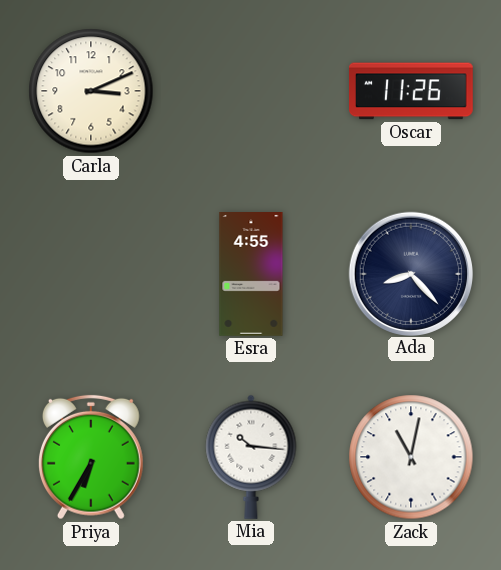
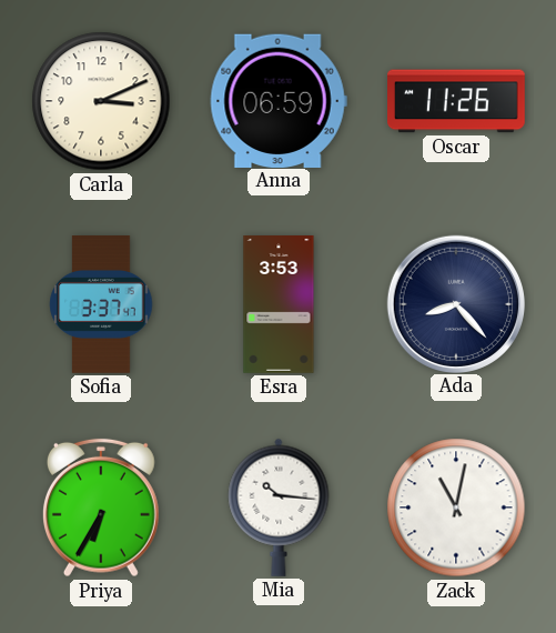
Anna: none -> 06:59 (279, 100)
Sofia: none -> 3:37 (101, 305)
Esra: 4:55 -> 3:53 (279, 305)
